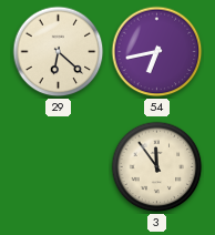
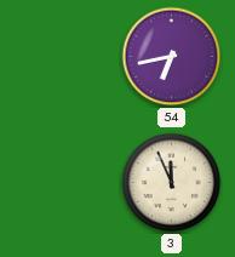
29: 6:22 -> none (59, 52)
3: 11:54 -> 11:56 (172, 183)
